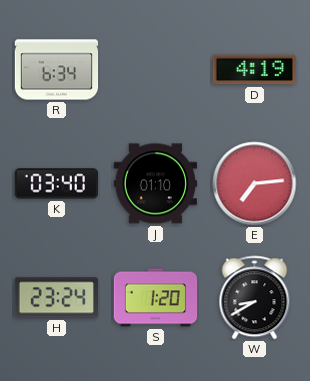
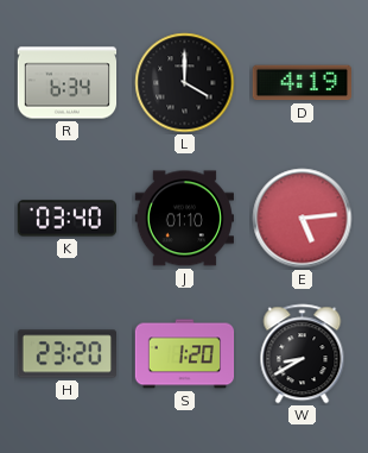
L: none -> 4:00 (185, 83)
E: 7:14 -> 5:14 (303, 219)
H: 23:24 -> 23:20 (66, 354)
